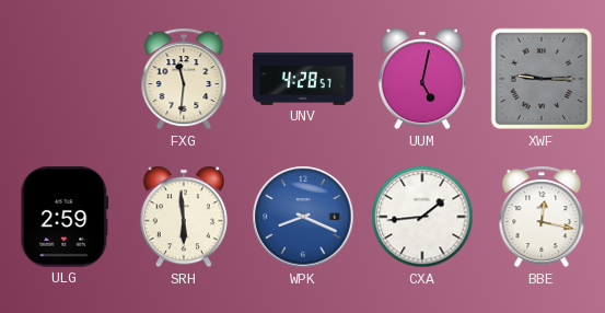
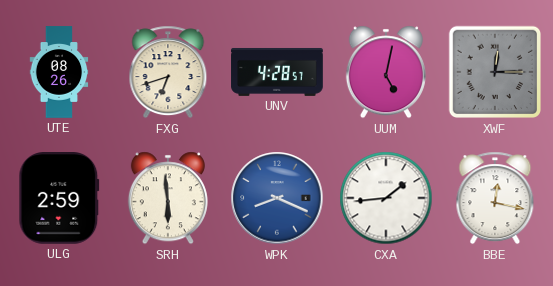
UTE: none -> 08:26 (59, 72)
FXG: 11:31 -> 6:42 (168, 72)
XWF: 9:15 -> 12:15 (495, 72)
